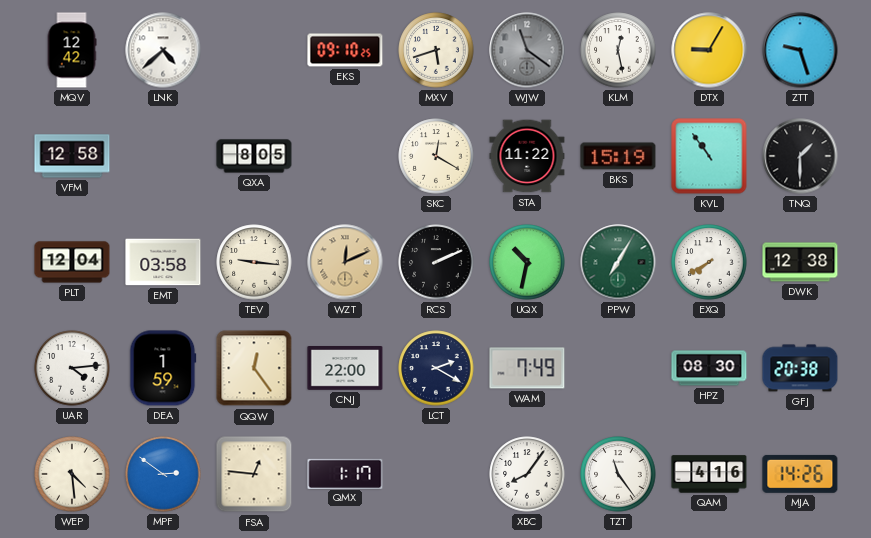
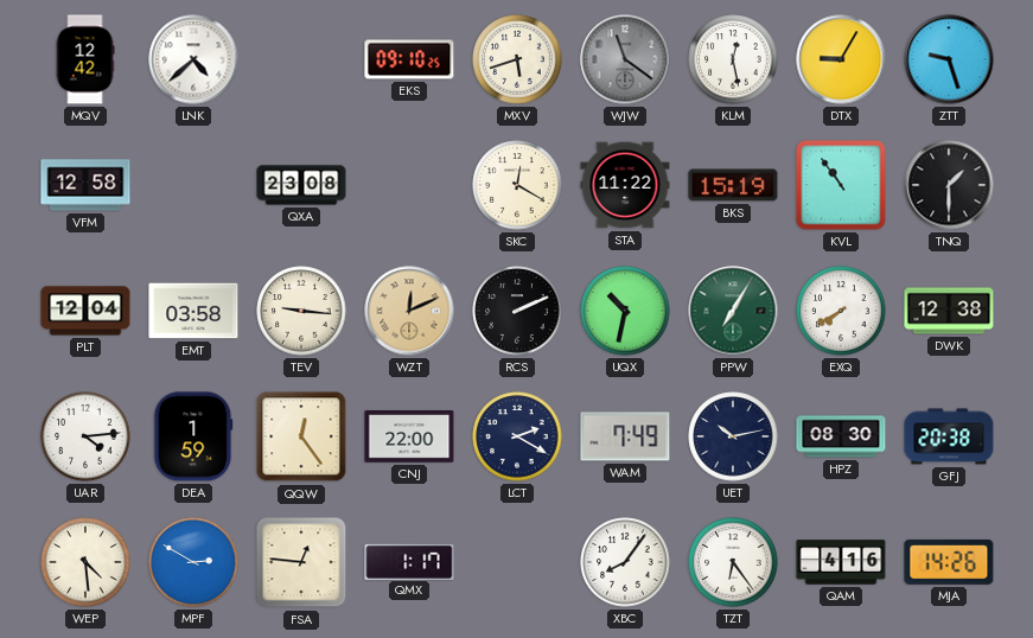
QXA: 8:05 -> 23:08 (301, 185)
UET: none -> 10:13 (733, 436)
MPF: 2:51 -> 2:50 (193, 562)
TZT: 11:24 -> 6:24 (733, 562)
